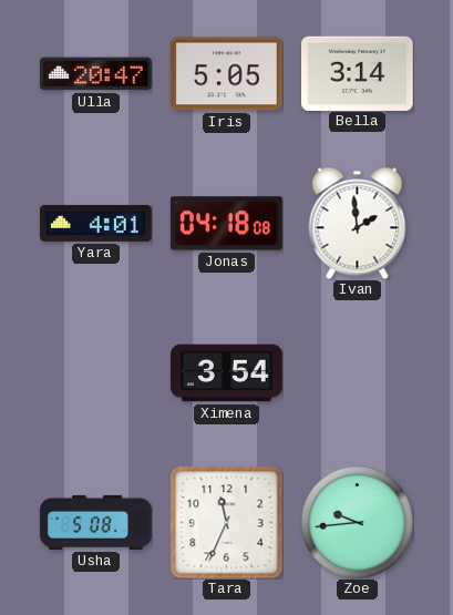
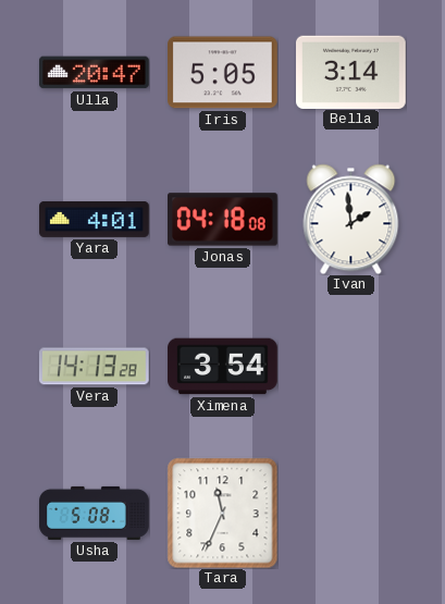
Vera: none -> 14:13 (94, 367)
Zoe: 9:44 -> none (357, 522)
